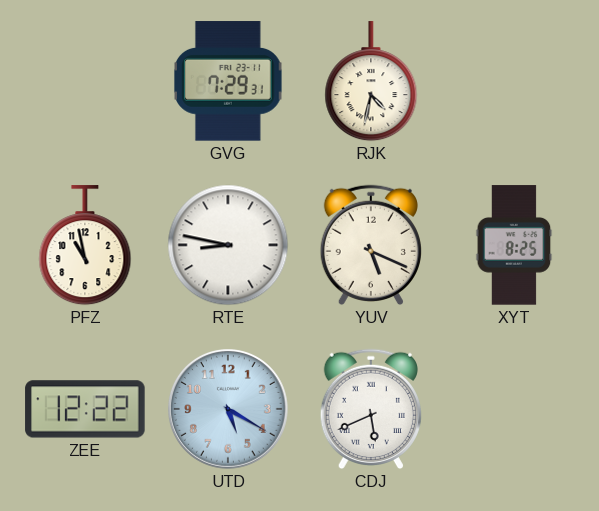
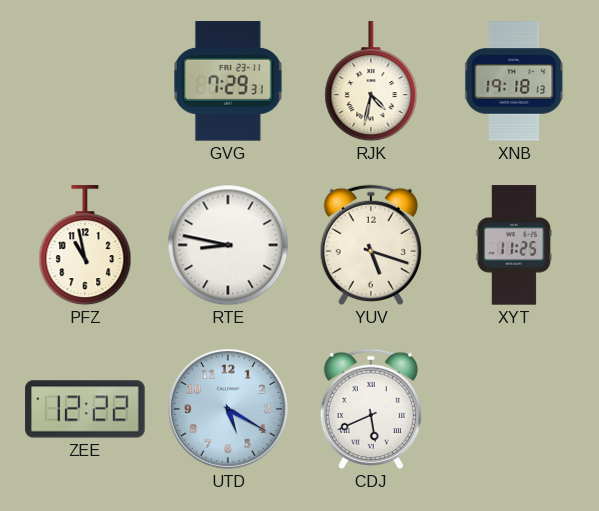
XNB: none -> 19:18 (515, 81)
YUV: 5:19 -> 5:18 (371, 245)
XYT: 8:25 -> 11:25 (514, 245)
